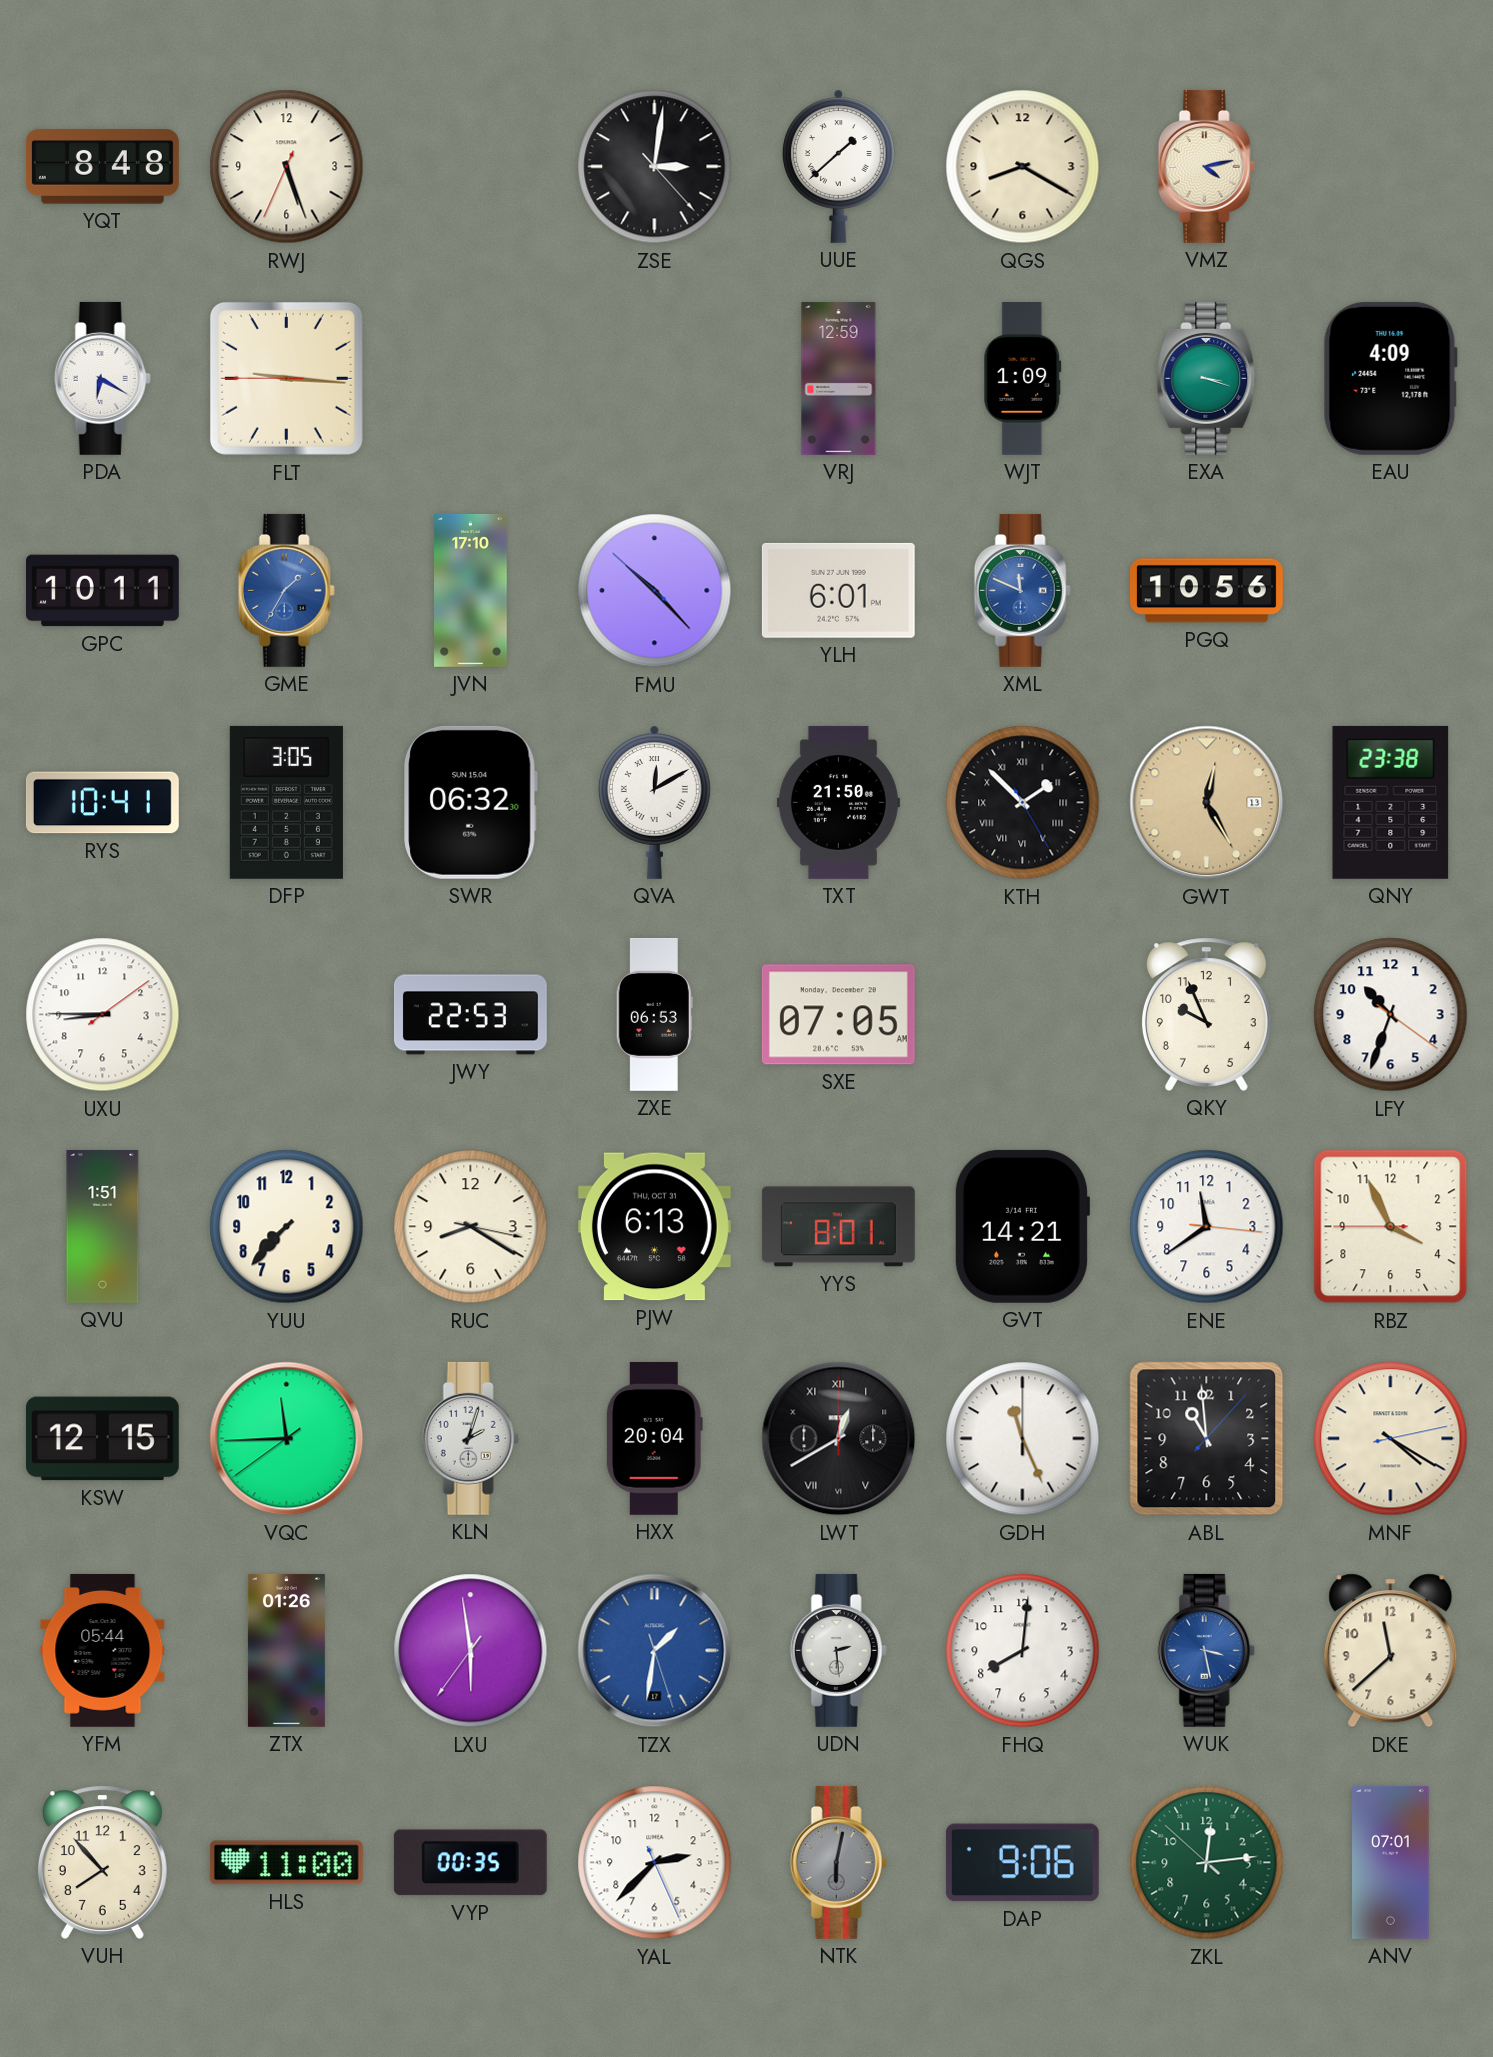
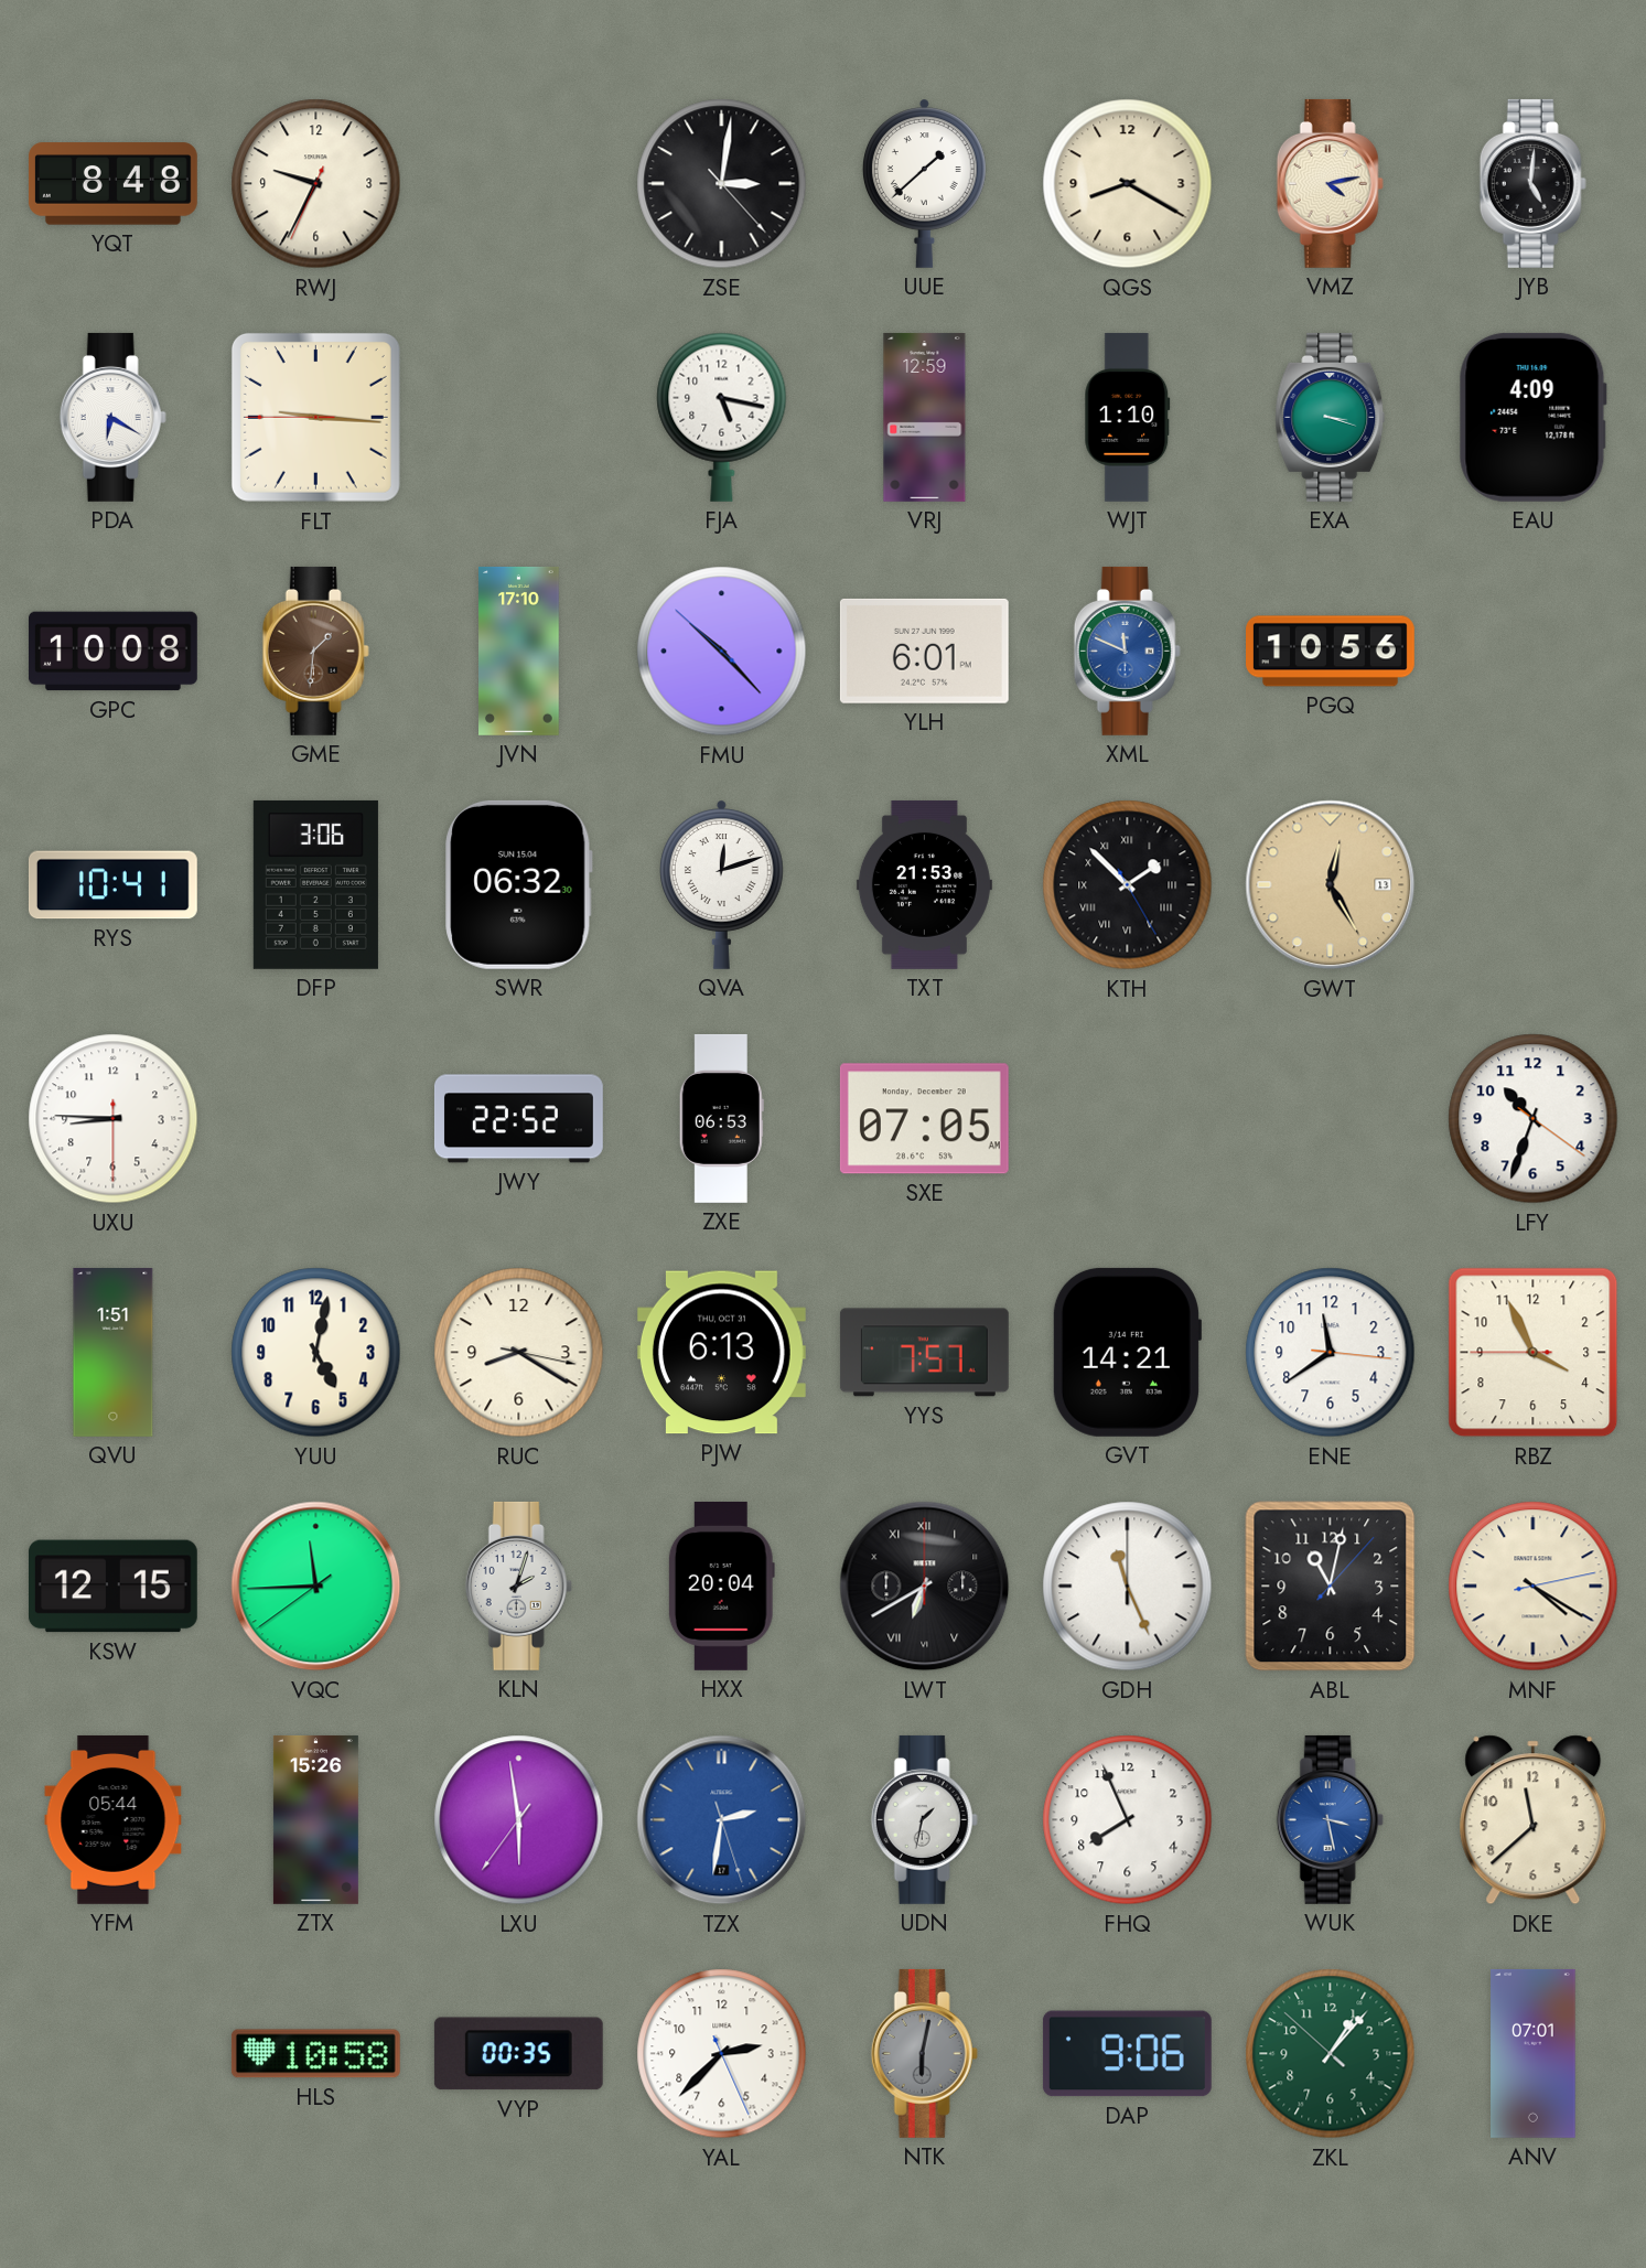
RWJ: 5:26 -> 9:34 (316, 184)
JYB: none -> 5:01 (1532, 183)
FJA: none -> 5:17 (722, 417)
WJT: 1:09 -> 1:10 (1128, 417)
GPC: 10:11 -> 10:08 (112, 652)
GME: 1:35 -> 1:31 (315, 651)
GME dial: blue -> brown (315, 651)
DFP: 3:05 -> 3:06 (315, 884)
QVA: 12:10 -> 12:12 (722, 884)
TXT: 21:50 -> 21:53 (924, 884)
QNY: 23:38 -> none (1391, 802)
UXU: 8:45:09 -> 8:45:30 (114, 1119)
JWY: 22:53 -> 22:52 (518, 1119)
QKY: 9:56 -> none (1206, 1014)
YUU: 7:37 -> 5:02 (316, 1353)
YYS: 8:01 -> 7:57 (924, 1353)
LWT: 12:40 -> 6:40 (925, 1587)
ABL: 10:59 -> 11:02 (1331, 1587)
ZTX: 01:26 -> 15:26 (315, 1819)
TZX: 1:31 -> 2:31 (722, 1820)
UDN: 2:29 -> 1:32 (924, 1819)
FHQ: 8:01 -> 7:56 (1128, 1820)
VUH: 7:53 -> none (102, 1862)
HLS: 11:00 -> 10:58 (315, 2054)
ZKL: 12:13 -> 1:06 (1331, 2054)
